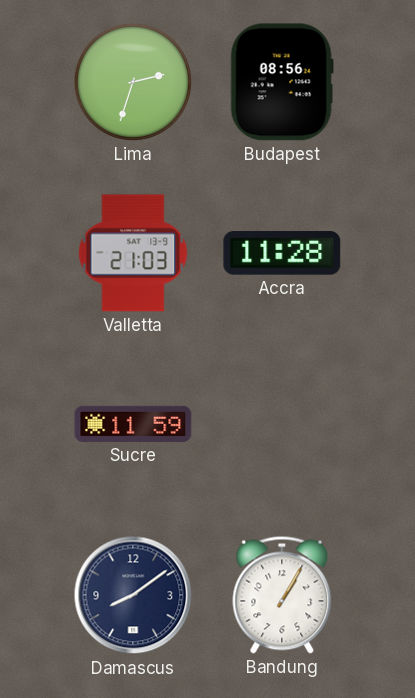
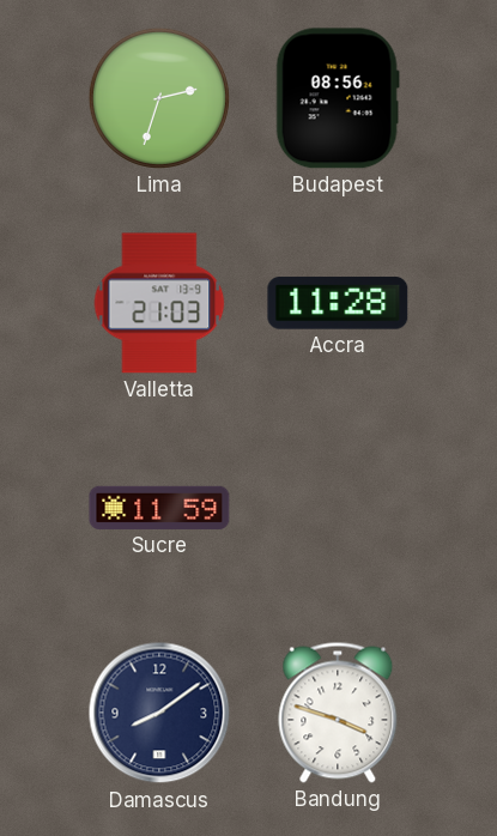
Bandung: 1:05 -> 3:48 (338, 713)
